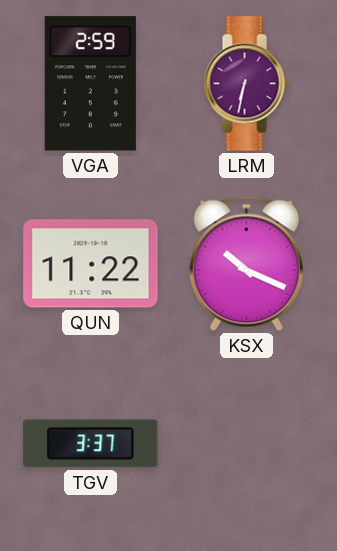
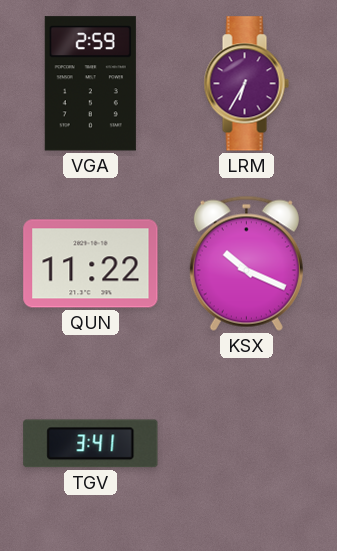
LRM: 6:32 -> 6:35 (246, 84)
TGV: 3:37 -> 3:41 (91, 444)
